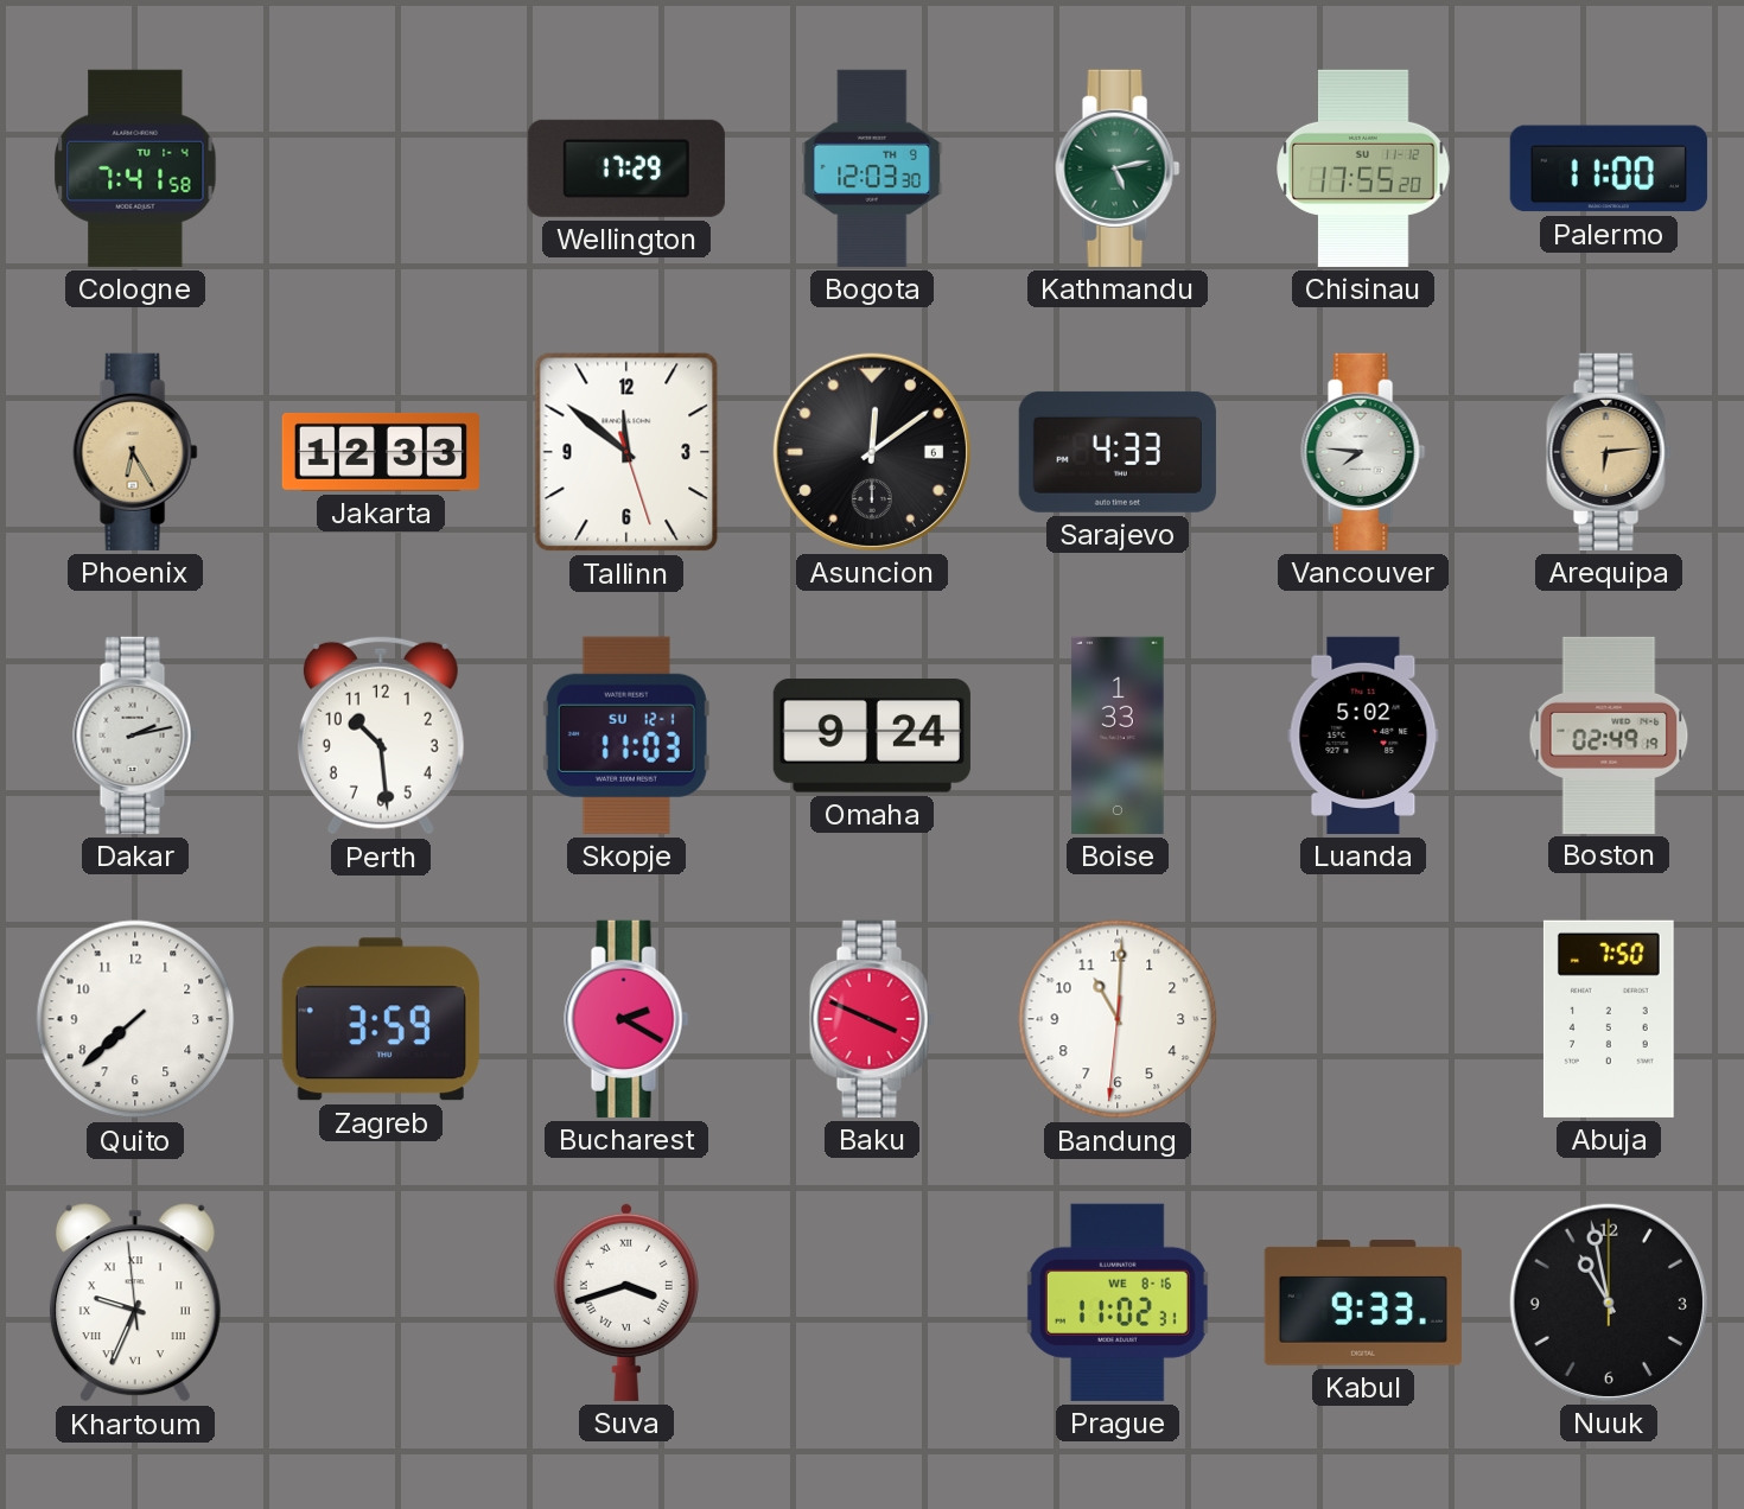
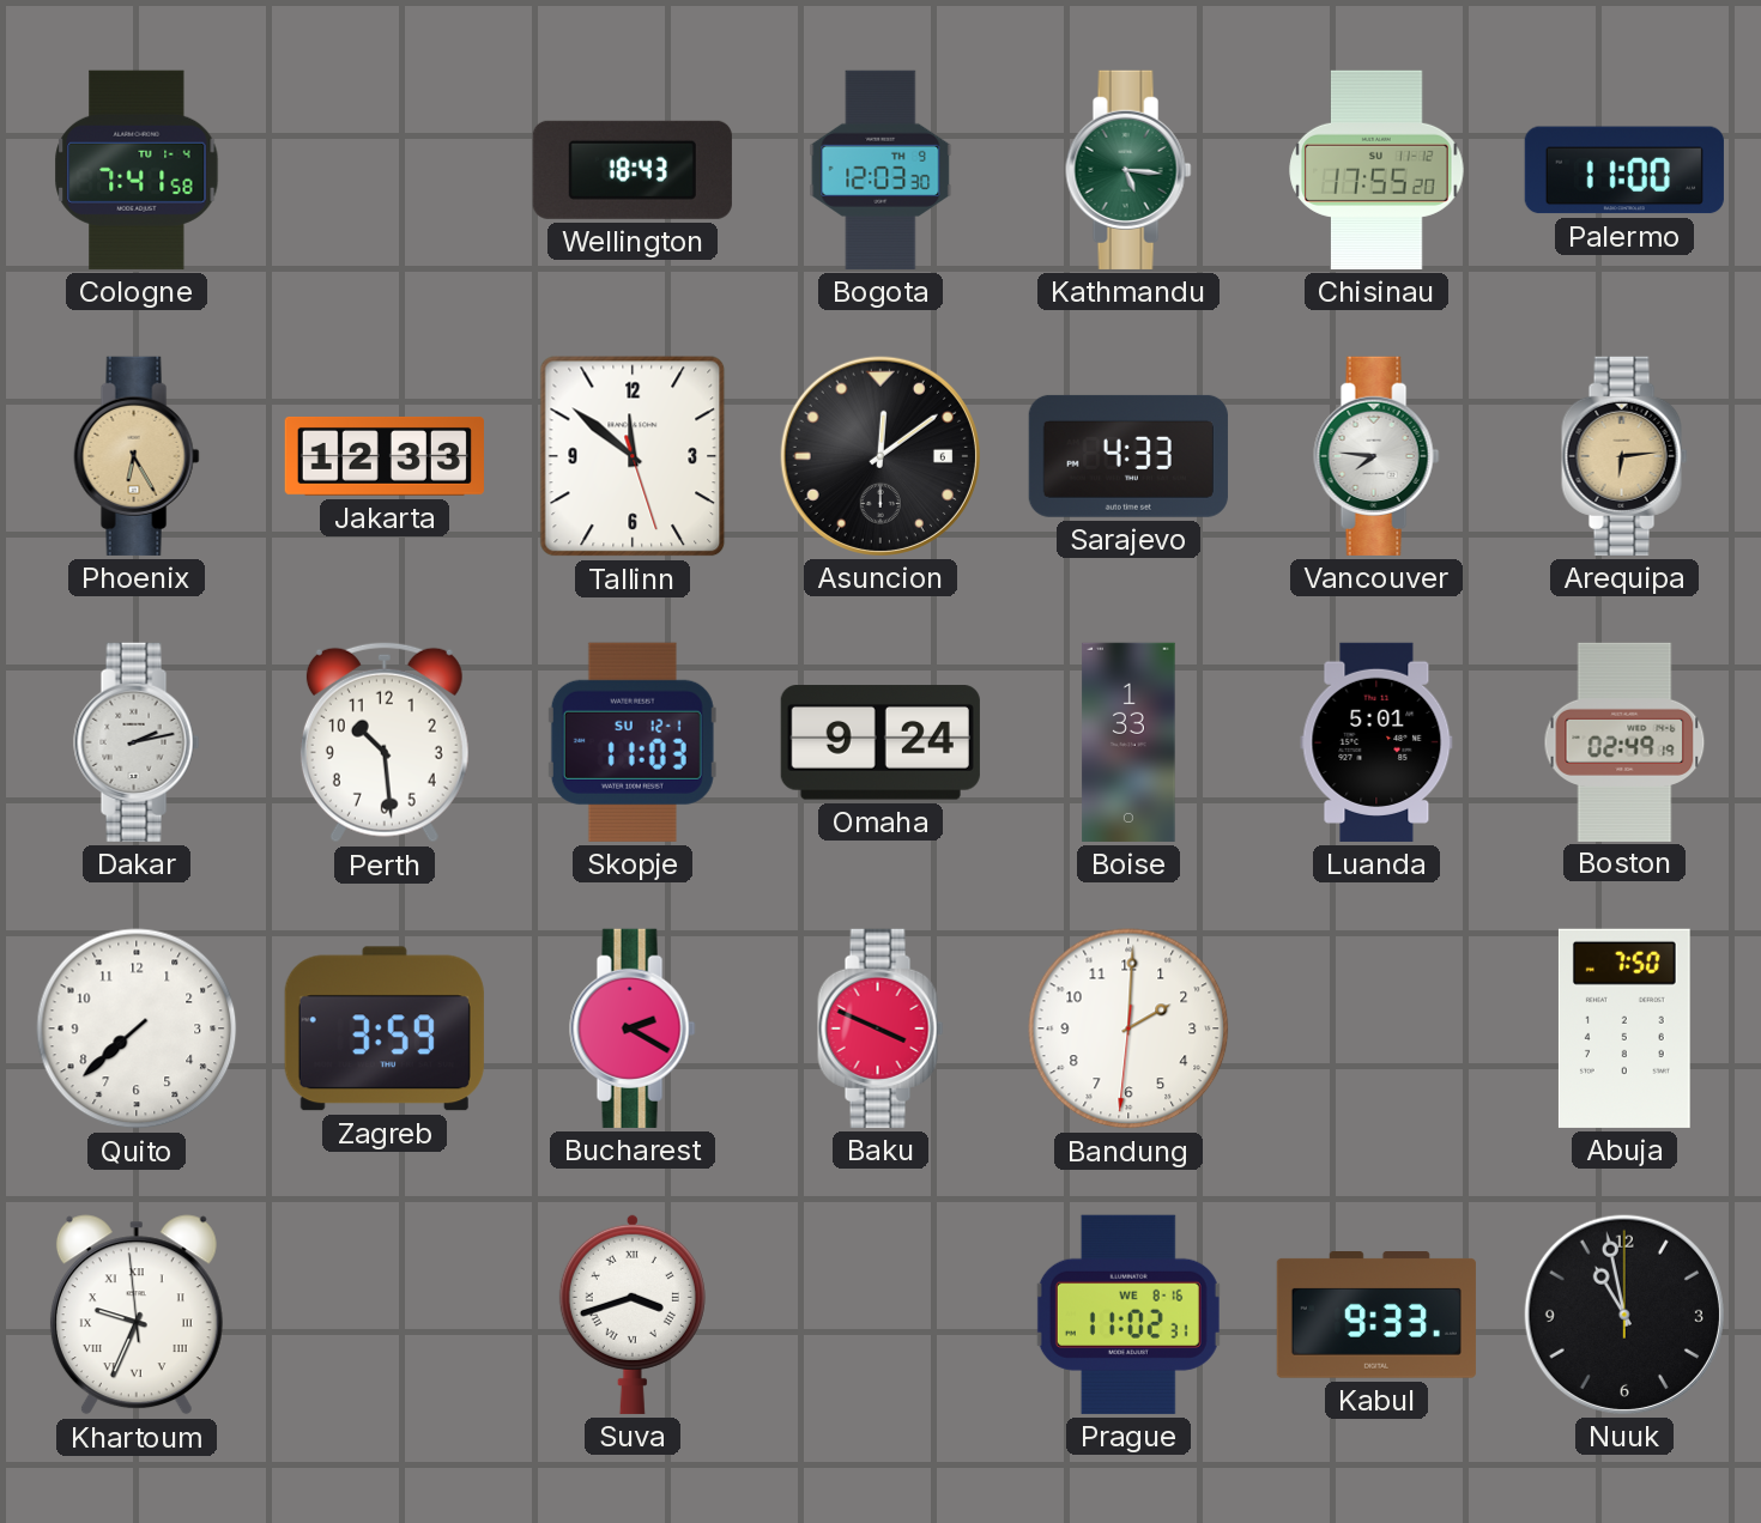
Wellington: 17:29 -> 18:43 (633, 170)
Kathmandu: 5:13 -> 5:16 (1128, 170)
Luanda: 5:02 -> 5:01 (1376, 742)
Bandung: 11:00 -> 2:00 (1128, 1029)
